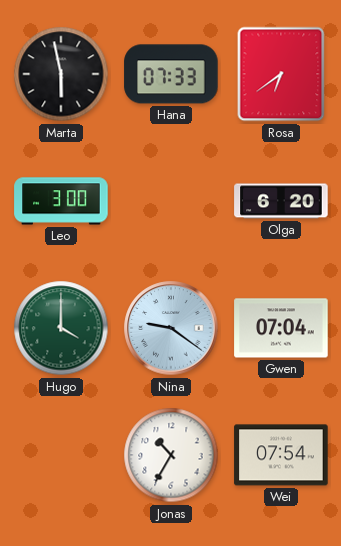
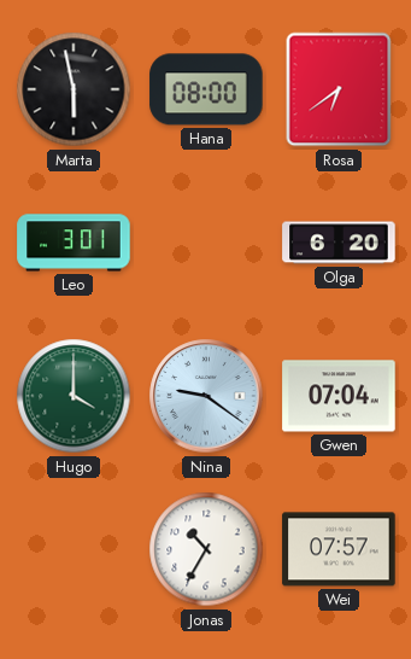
Hana: 07:33 -> 08:00 (206, 89)
Leo: 3:00 -> 3:01 (74, 243)
Wei: 07:54 -> 07:57 (339, 549)
